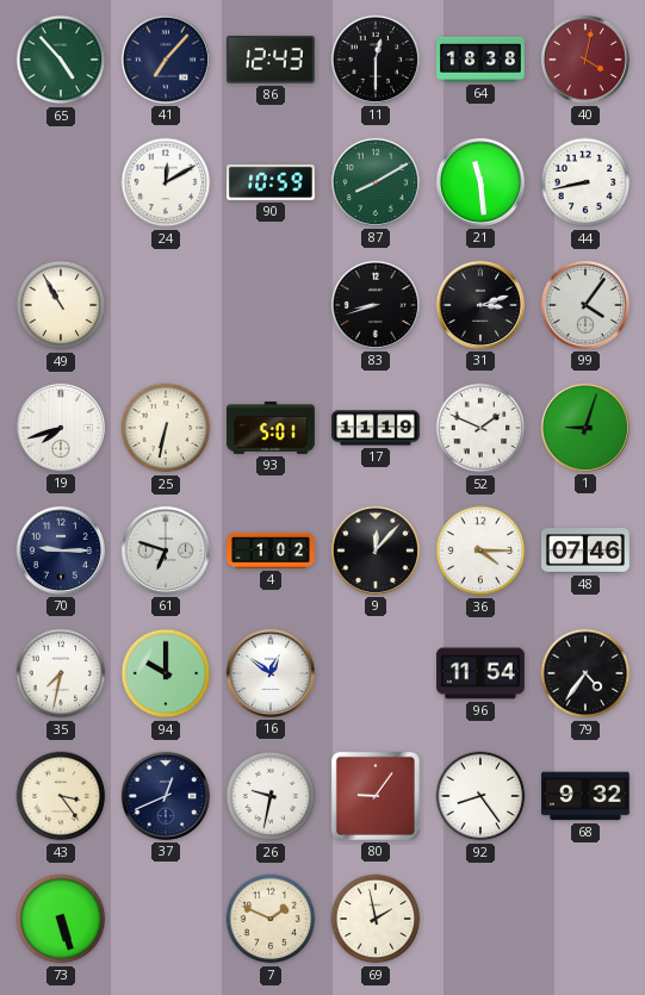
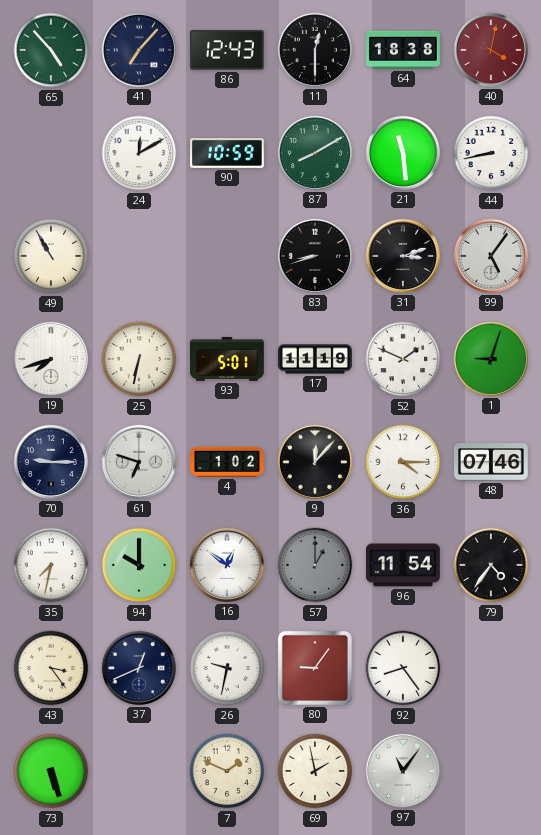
99: 4:06 -> 5:06 (491, 256)
57: none -> 1:00 (315, 565)
68: 9:32 -> none (587, 796)
97: none -> 11:06 (403, 771)
